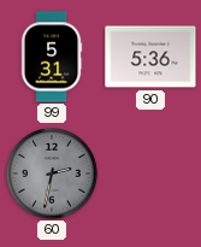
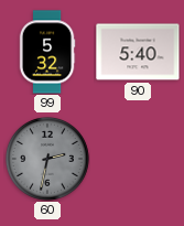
99: 5:31 -> 5:32 (47, 52)
90: 5:36 -> 5:40 (138, 52)
